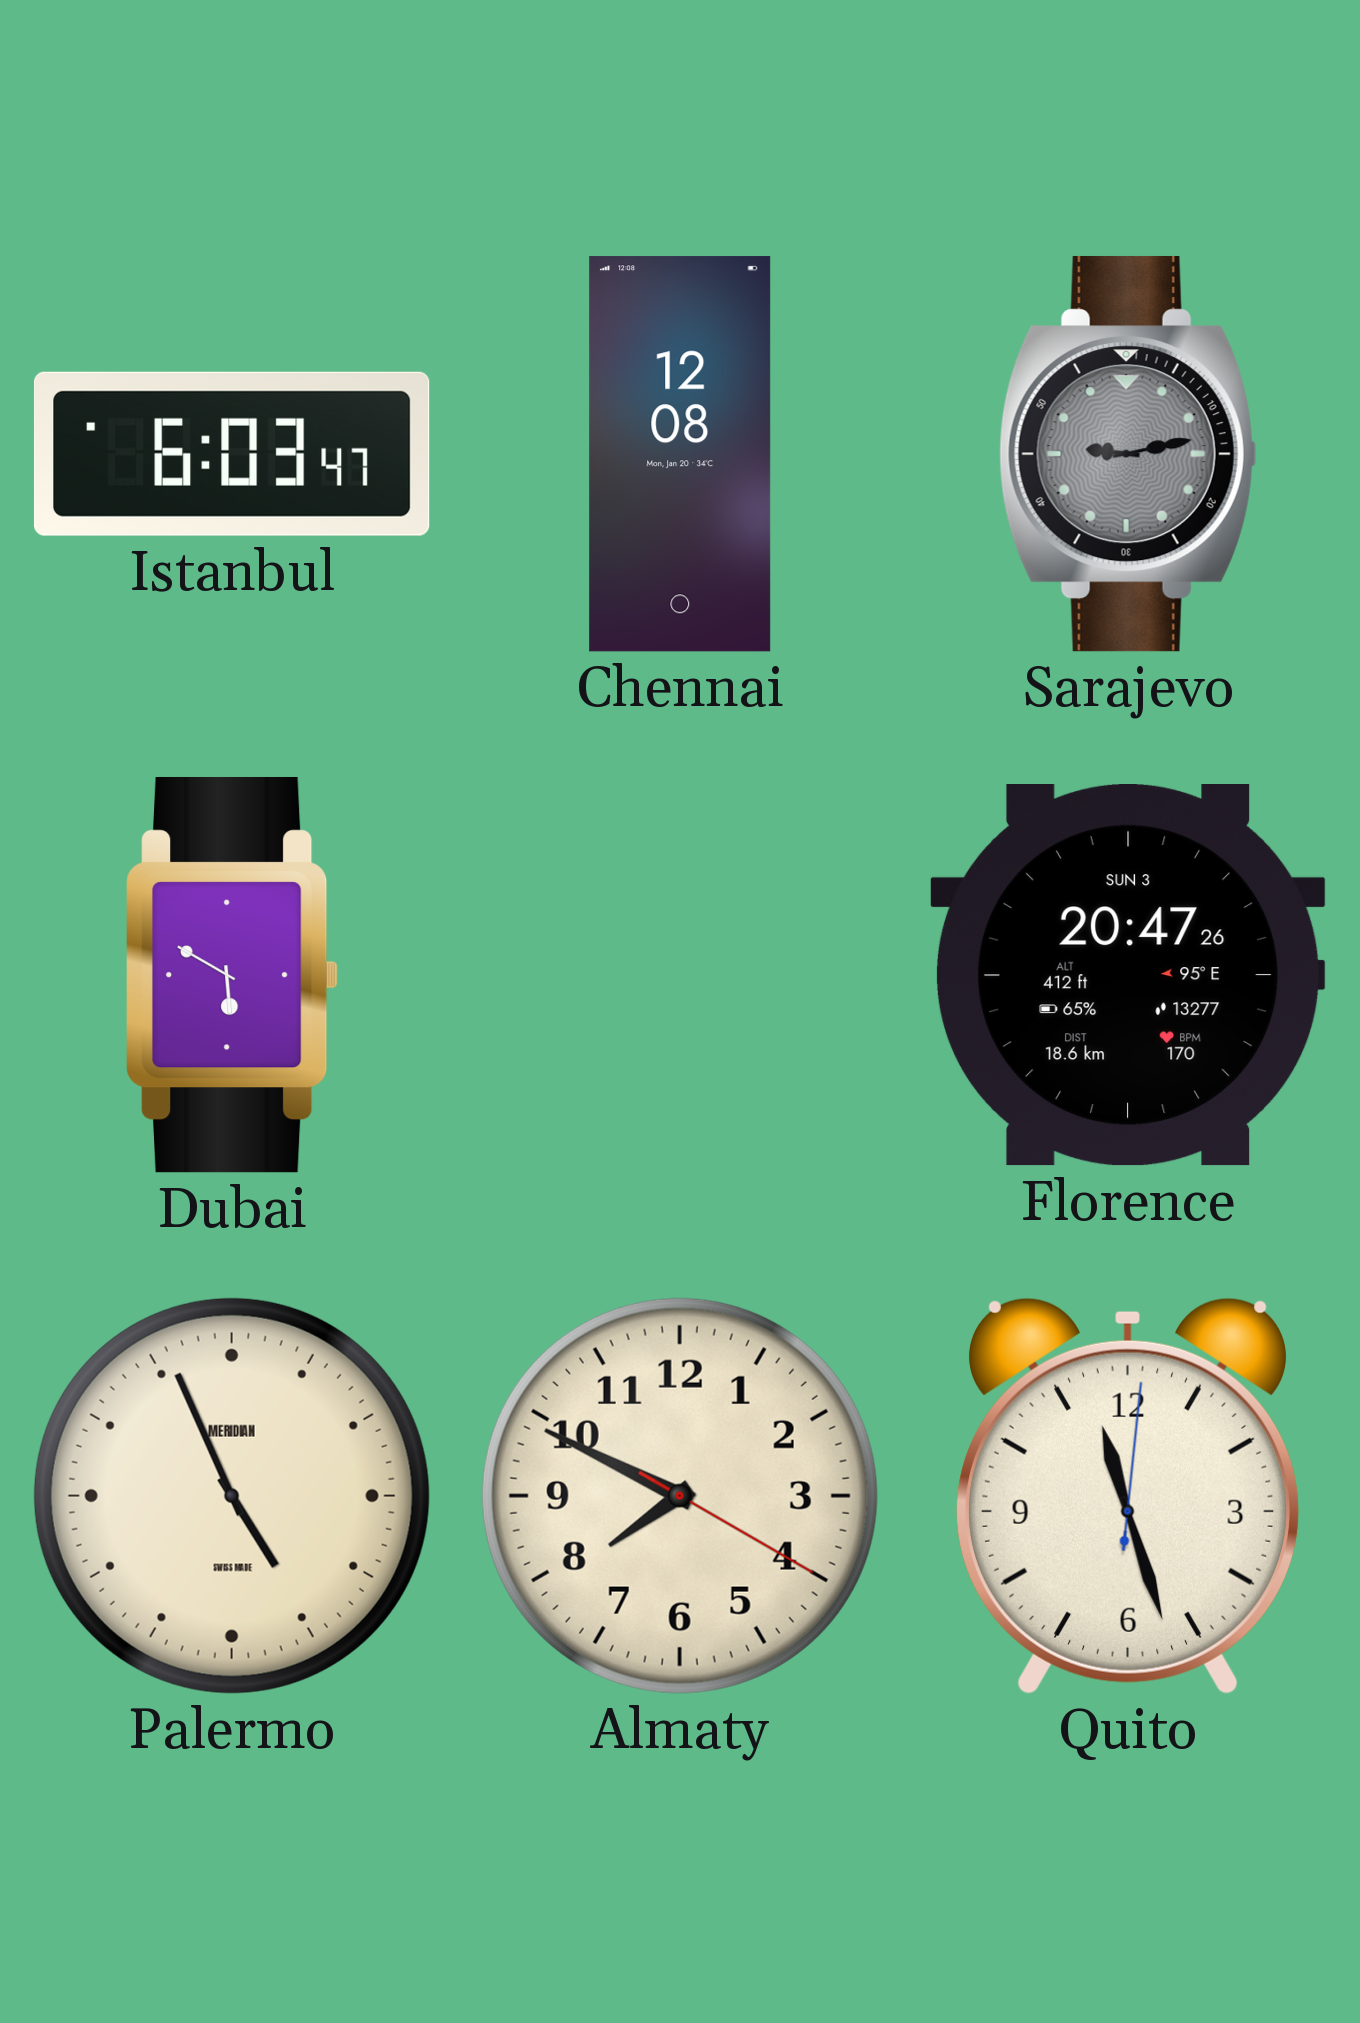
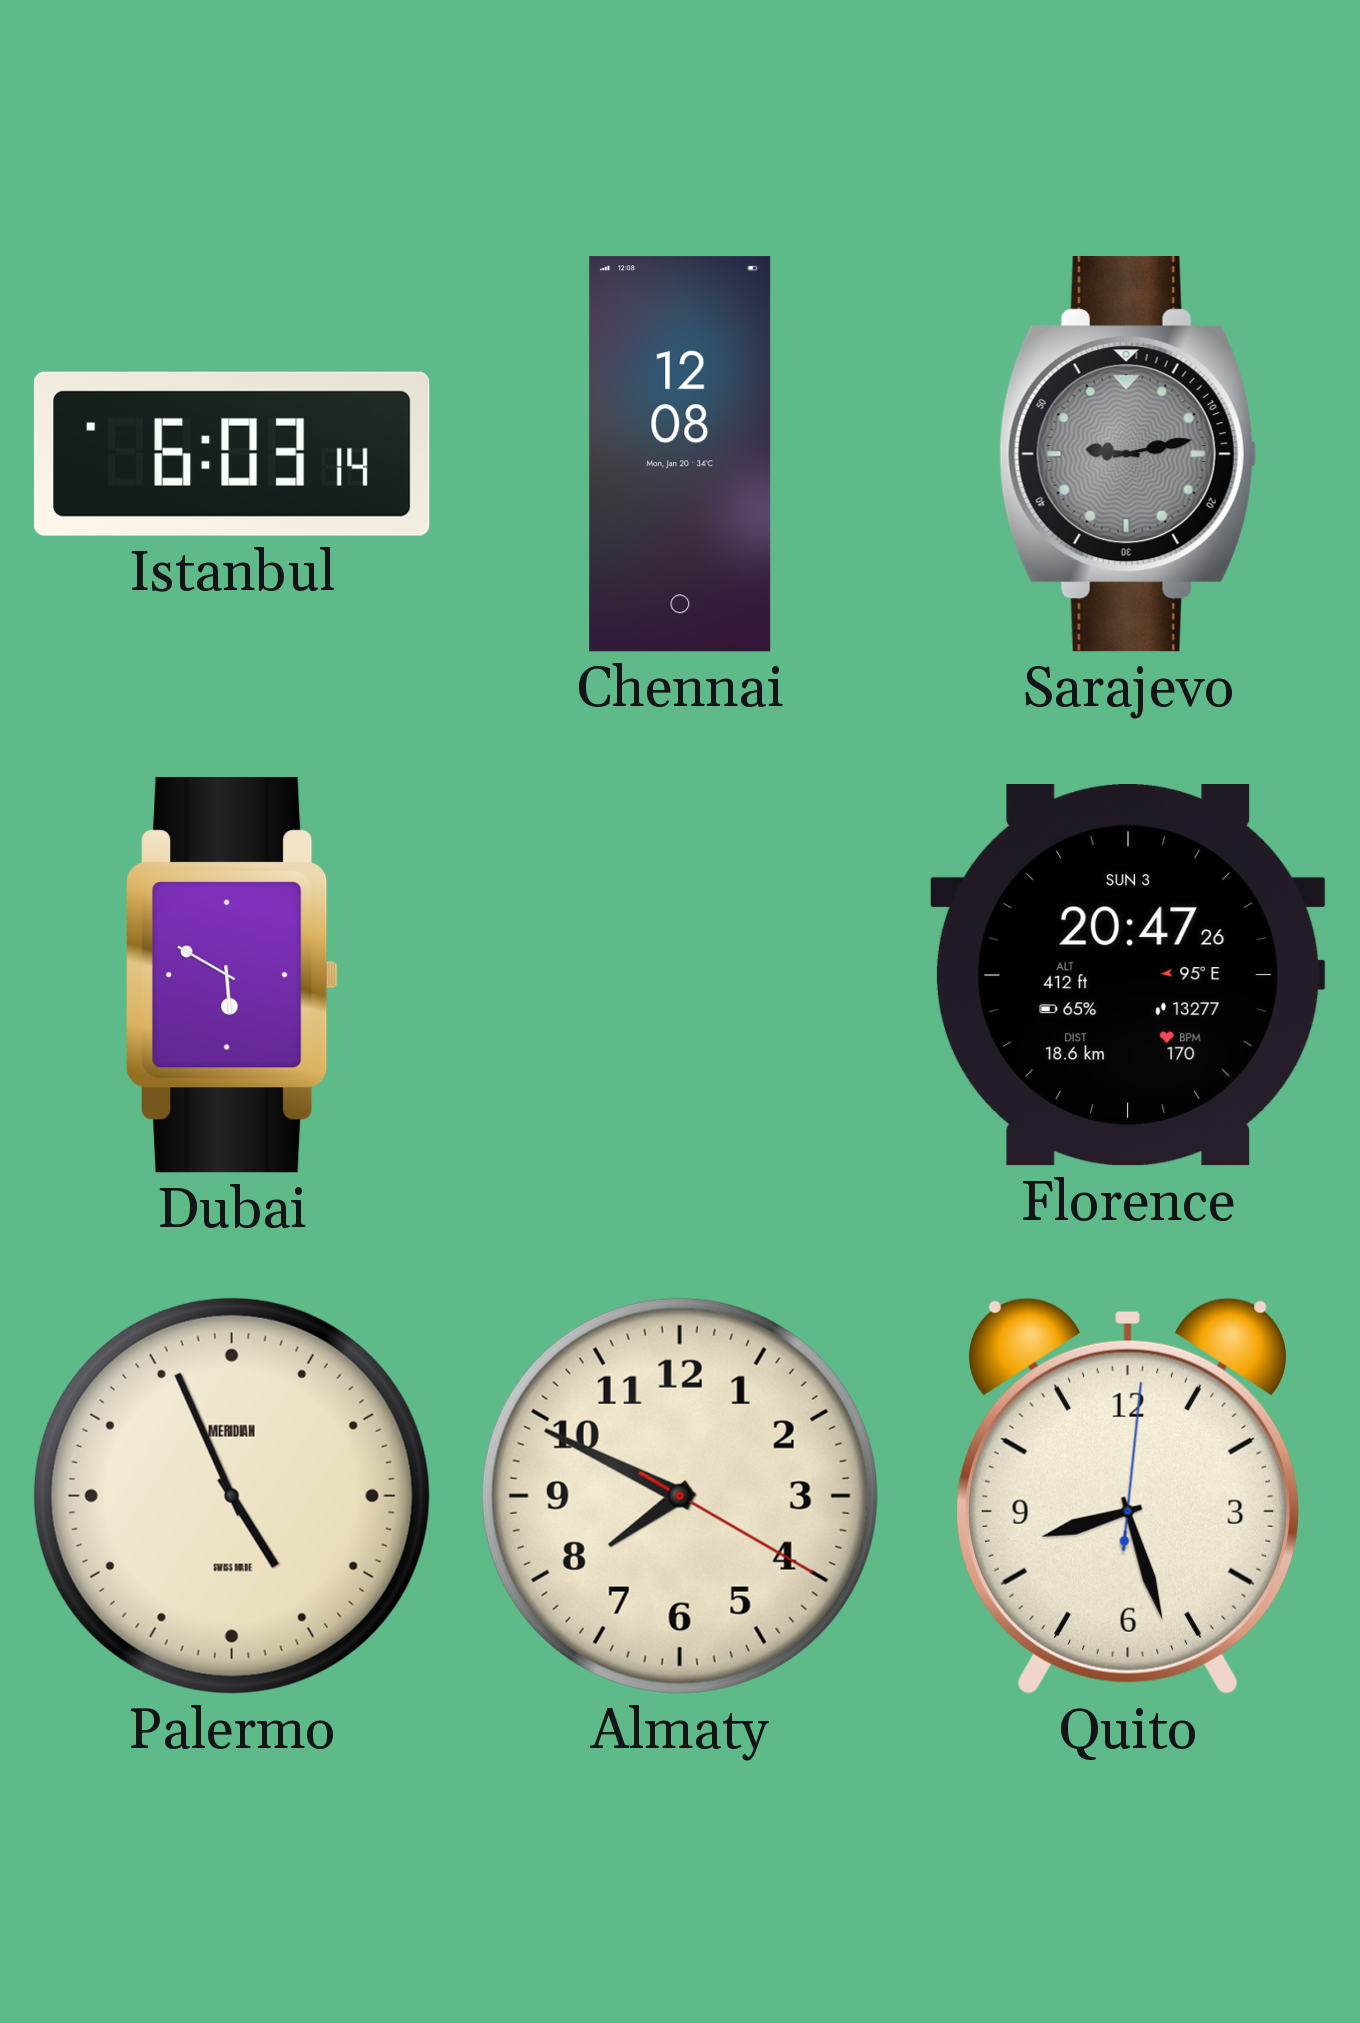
Istanbul: 6:03:47 -> 6:03:14 (232, 454)
Quito: 11:27 -> 8:27 (1128, 1496)
